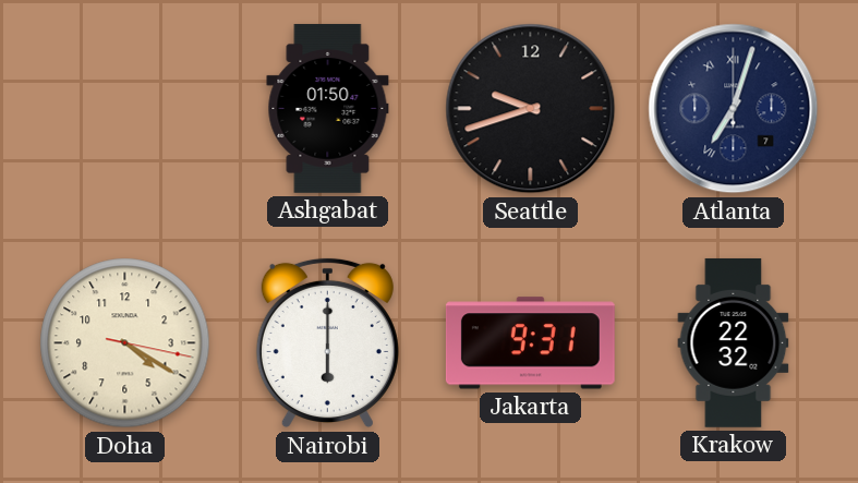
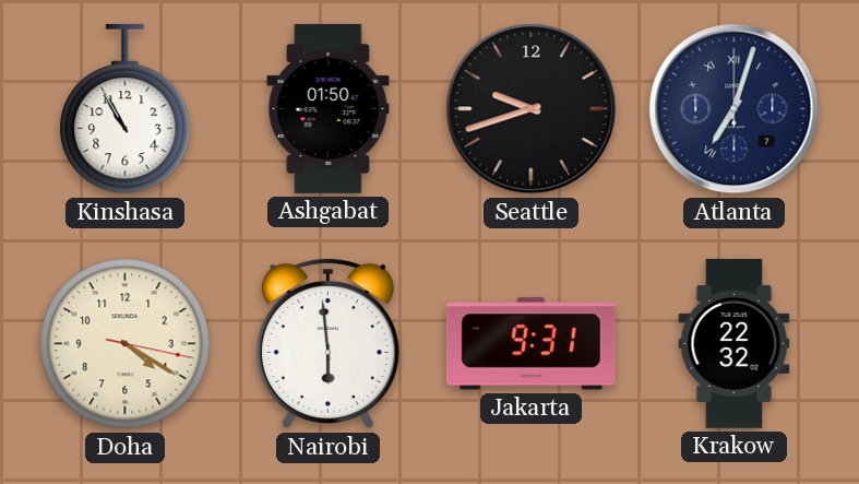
Kinshasa: none -> 10:55 (126, 109)
Nairobi: 6:00 -> 5:59 (327, 344)
